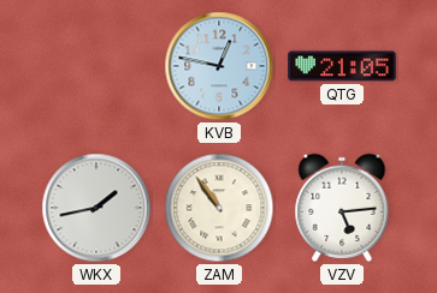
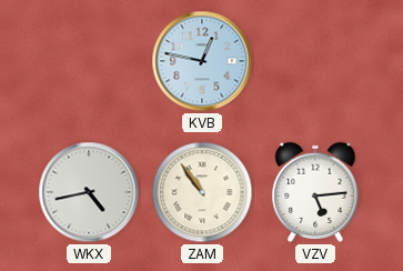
QTG: 21:05 -> none (342, 66)
WKX: 1:43 -> 4:43 (89, 192)
